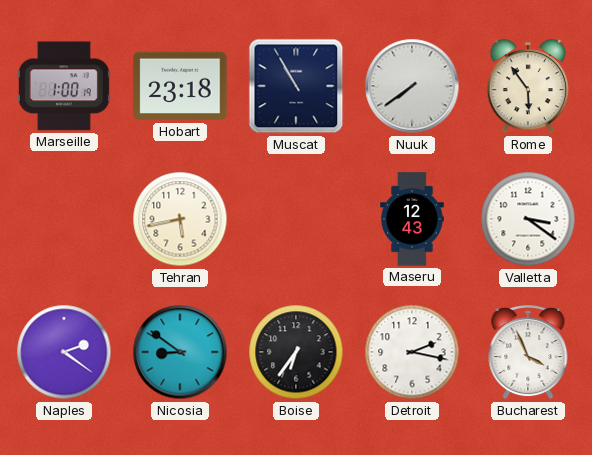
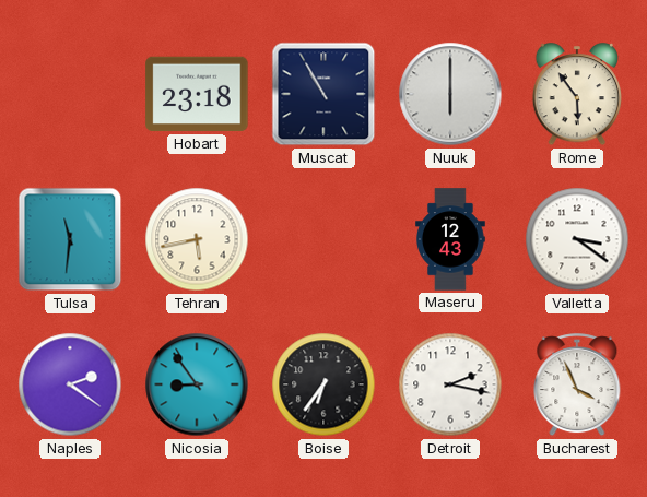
Marseille: 1:00 -> none (64, 86)
Nuuk: 7:39 -> 6:00 (450, 94)
Tulsa: none -> 11:31 (70, 239)
Nicosia: 8:51 -> 8:54 (197, 384)
